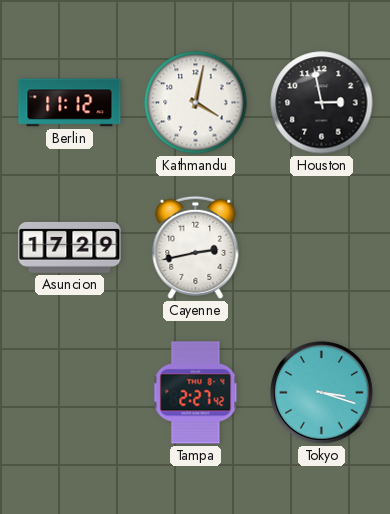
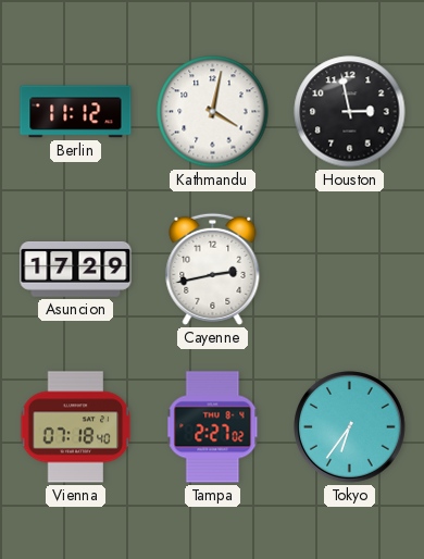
Vienna: none -> 07:18 (76, 427)
Tampa: 2:27:42 -> 2:27:02 (213, 427)
Tokyo: 3:18 -> 6:36 (350, 427)
